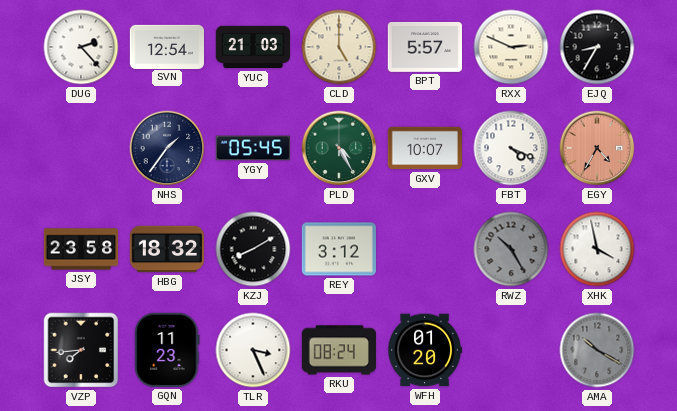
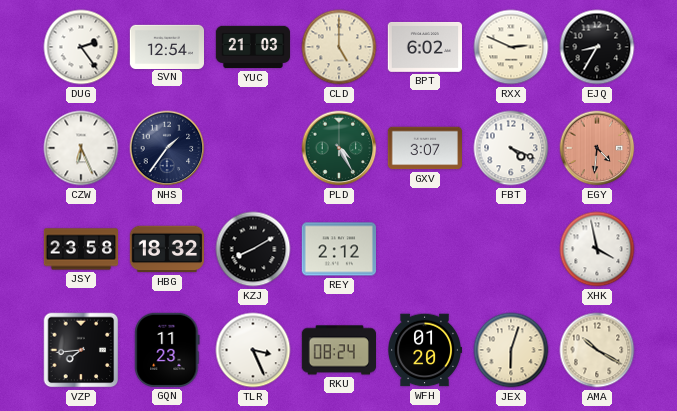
DUG: 2:23 -> 2:24 (81, 47)
BPT: 5:57 -> 6:02 (424, 47)
CZW: none -> 6:26 (81, 148)
YGY: 05:45 -> none (252, 148)
GXV: 10:07 -> 3:07 (424, 148)
EGY: 4:35 -> 4:31 (597, 148)
REY: 3:12 -> 2:12 (338, 249)
RWZ: 10:25 -> none (511, 249)
JEX: none -> 6:03 (511, 350)
AMA dial: grey -> cream (597, 350)
